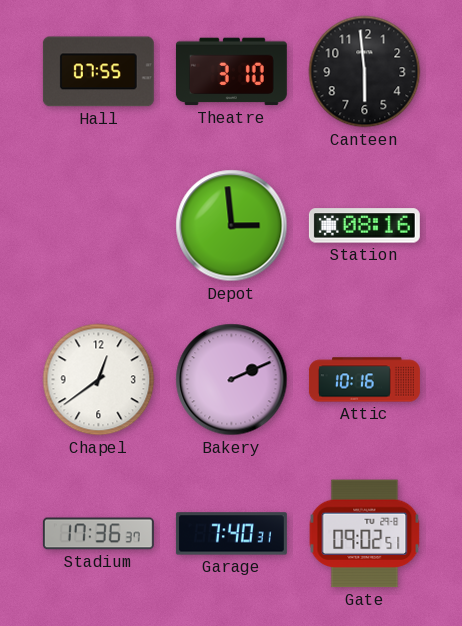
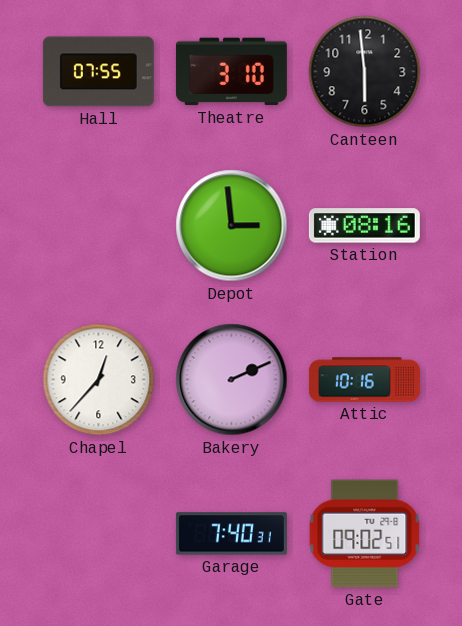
Chapel: 12:39 -> 12:37 (99, 380)
Stadium: 17:36 -> none (98, 534)
